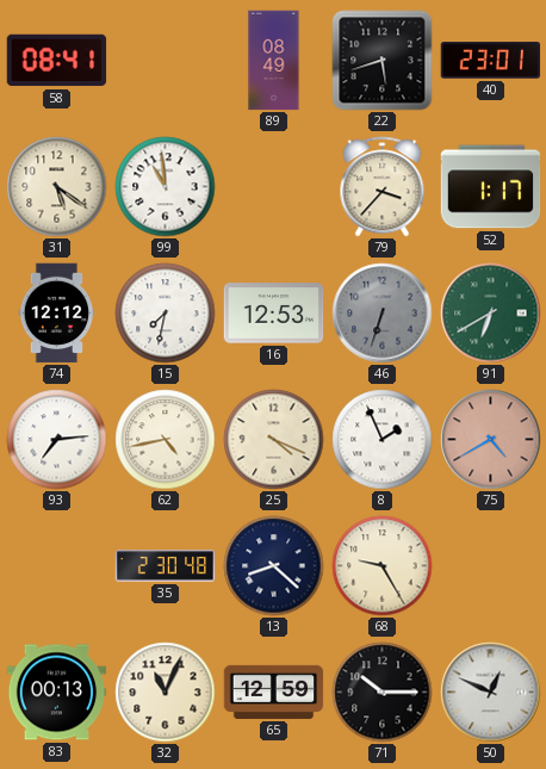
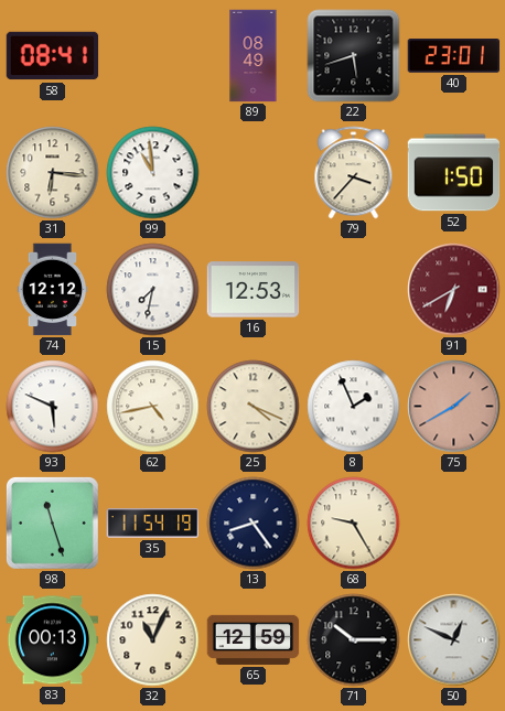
31: 5:21 -> 6:16 (53, 173)
52: 1:17 -> 1:50 (454, 173)
46: 6:33 -> none (383, 314)
91 dial: green -> burgundy (454, 290)
93: 7:14 -> 5:49 (53, 407)
75: 4:40 -> 1:40 (454, 407)
98: none -> 11:27 (52, 523)
35: 2:30 -> 11:54 (153, 524)
13: 8:22 -> 8:24 (254, 524)
